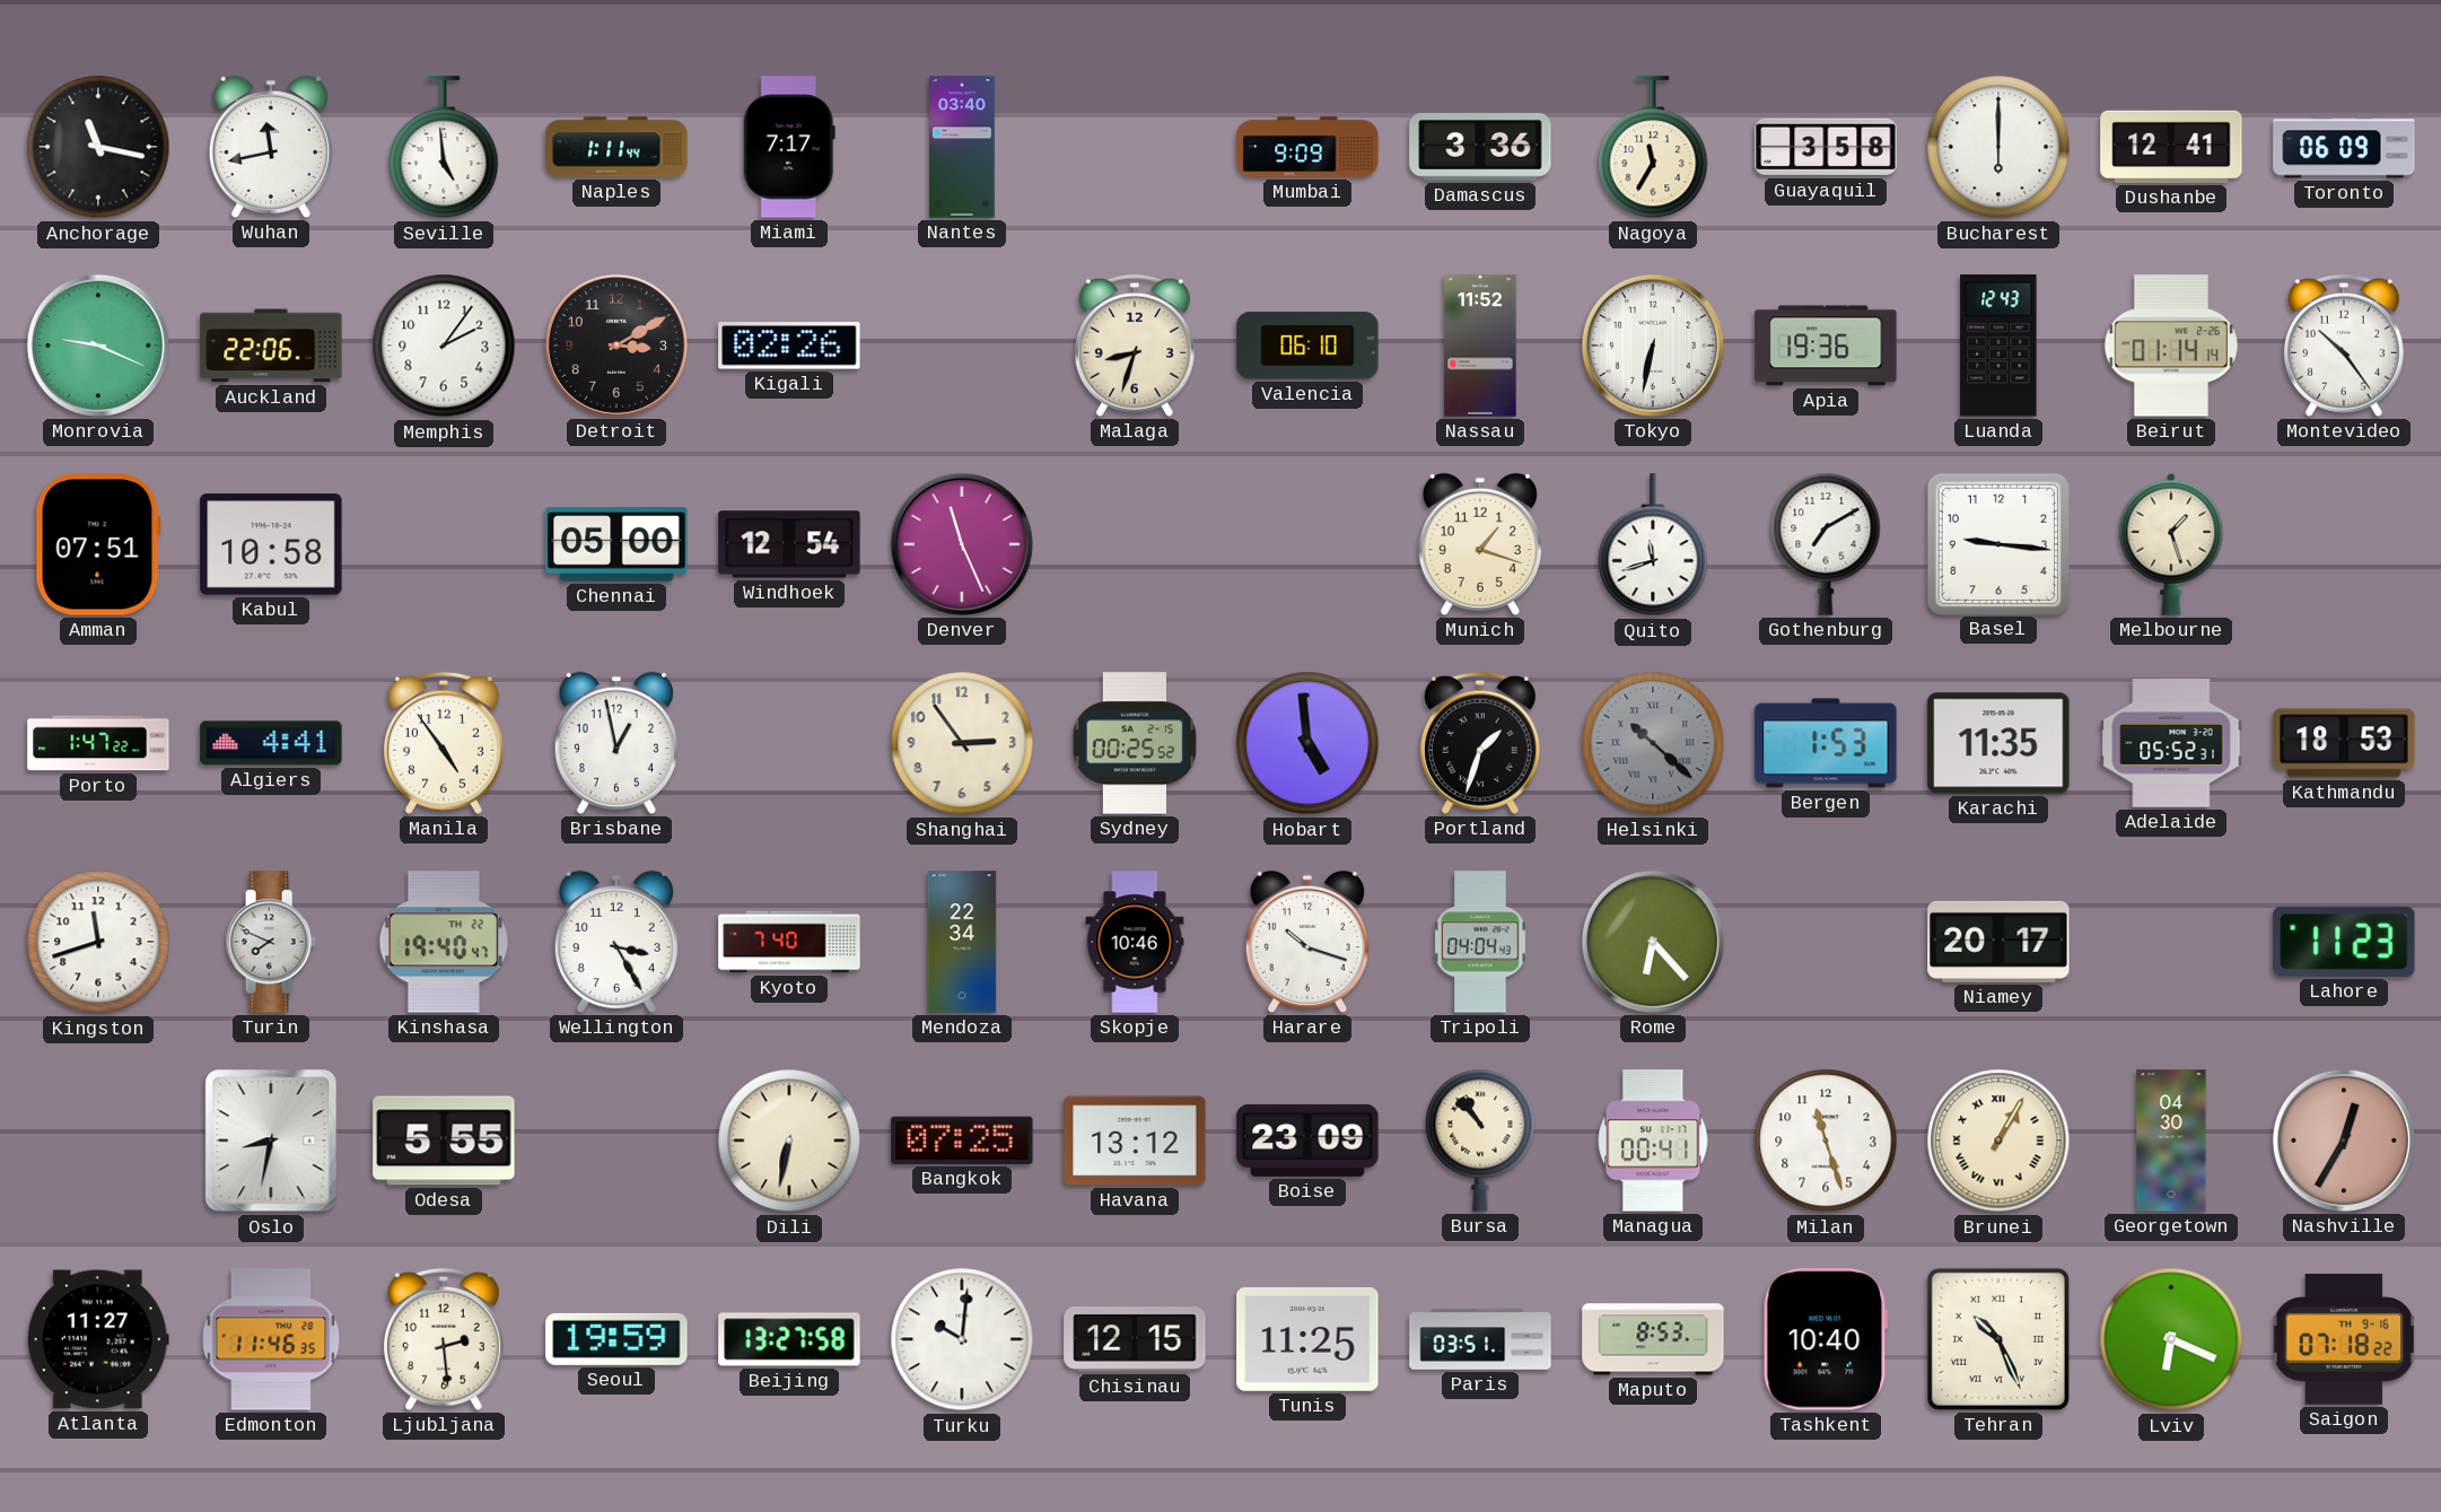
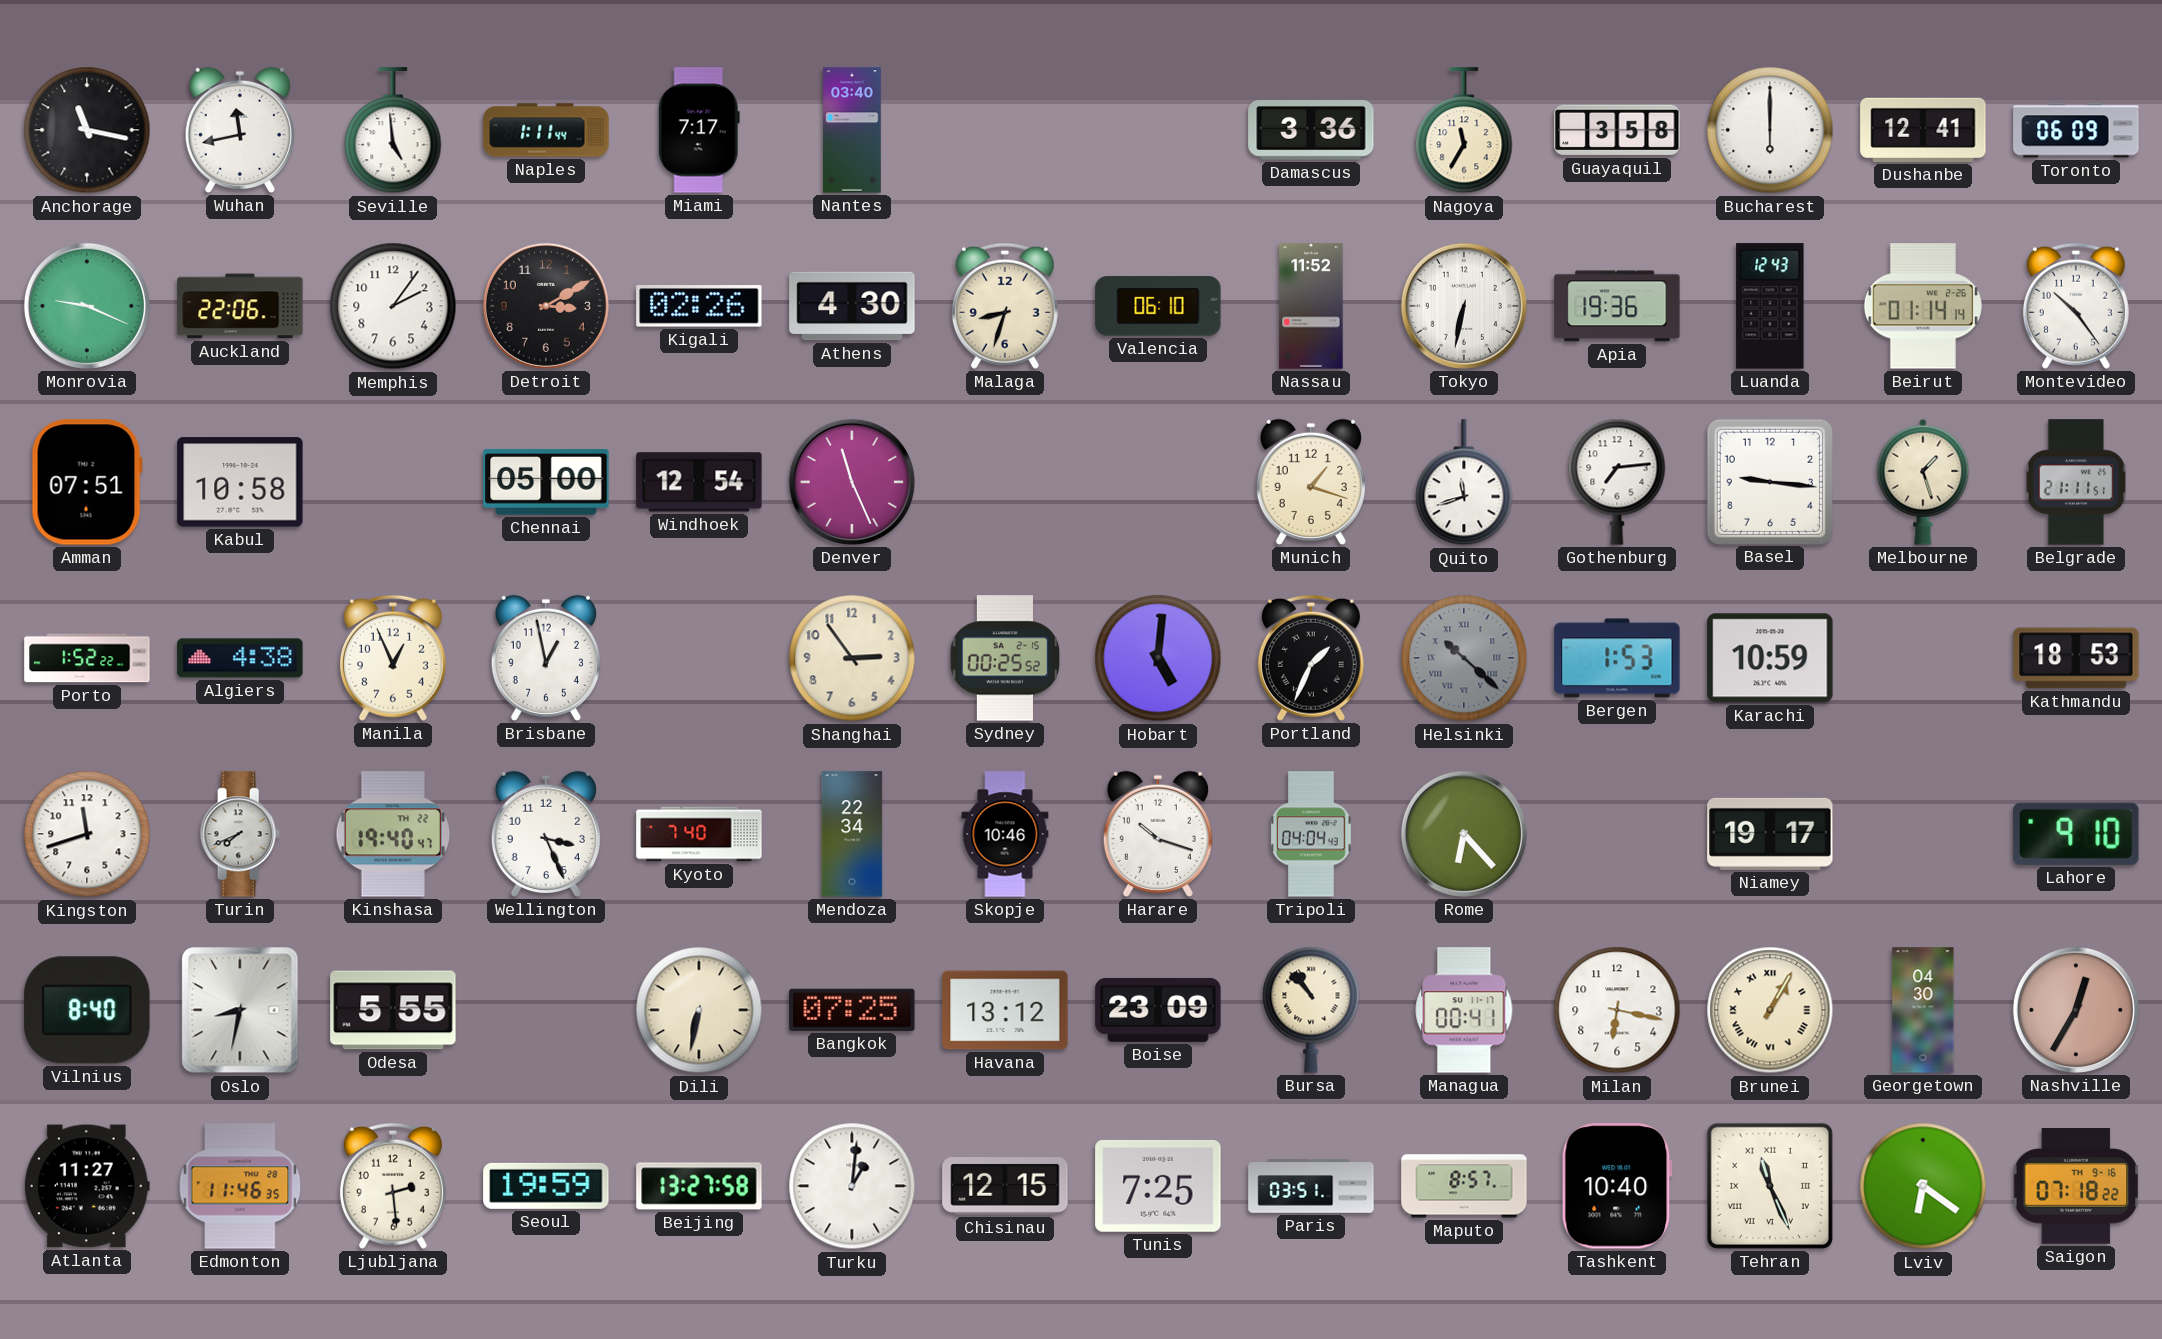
Mumbai: 9:09 -> none (1307, 147)
Athens: none -> 4:30 (852, 306)
Gothenburg: 7:10 -> 7:14 (1617, 482)
Belgrade: none -> 21:11 (2076, 482)
Porto: 1:47 -> 1:52 (87, 658)
Algiers: 4:41 -> 4:38 (240, 658)
Manila: 4:54 -> 12:56 (393, 658)
Hobart: 4:59 -> 5:01 (1158, 658)
Portland: 1:33 -> 1:34 (1311, 658)
Karachi: 11:35 -> 10:59 (1770, 658)
Adelaide: 05:52 -> none (2171, 744)
Turin: 7:49 -> 7:41 (240, 834)
Wellington: 3:25 -> 3:26 (546, 834)
Niamey: 20:17 -> 19:17 (1770, 834)
Lahore: 11:23 -> 9:10 (2076, 834)
Vilnius: none -> 8:40 (87, 1010)
Milan: 11:27 -> 6:17 (1617, 1010)
Turku: 10:01 -> 1:01 (852, 1186)
Tunis: 11:25 -> 7:25 (1158, 1186)
Maputo: 8:53 -> 8:57 (1464, 1186)
Tehran: 10:26 -> 11:26 (1770, 1186)
Lviv: 6:19 -> 6:21 (1923, 1186)
